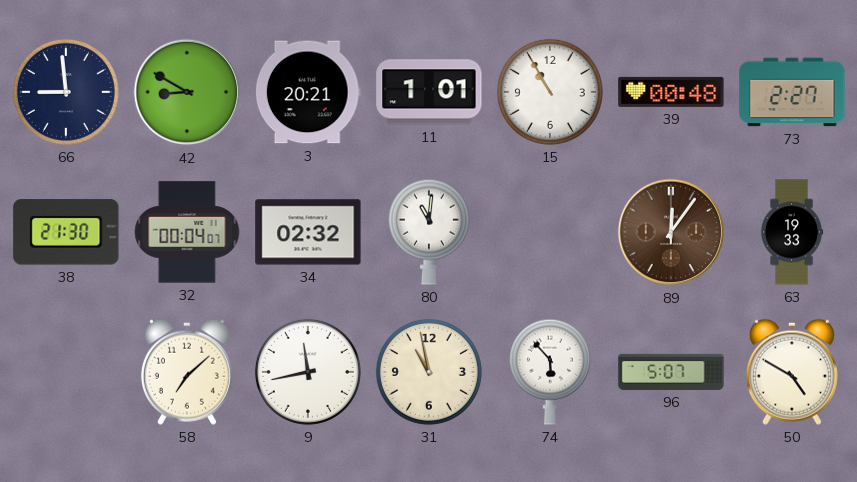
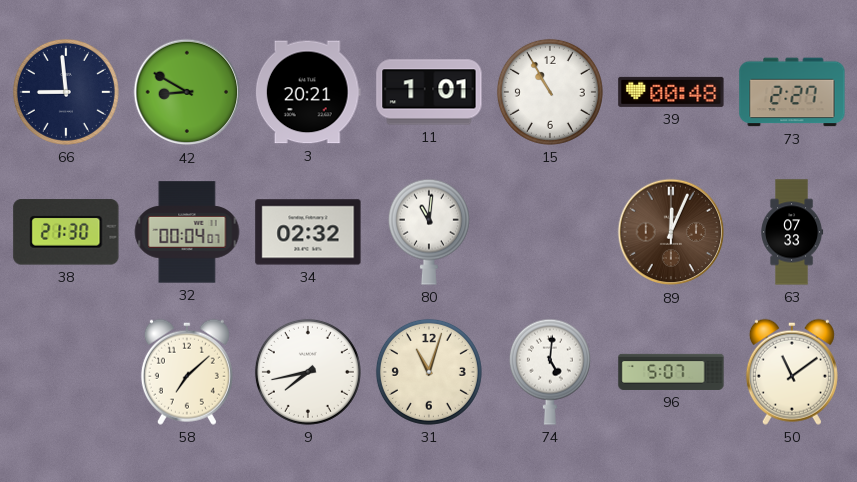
89: 12:06 -> 12:04 (671, 232)
63: 19:33 -> 07:33 (793, 232)
9: 11:43 -> 7:43 (308, 372)
31: 10:58 -> 11:03 (429, 372)
74: 5:53 -> 5:01 (550, 372)
50: 4:50 -> 11:09 (792, 372)
